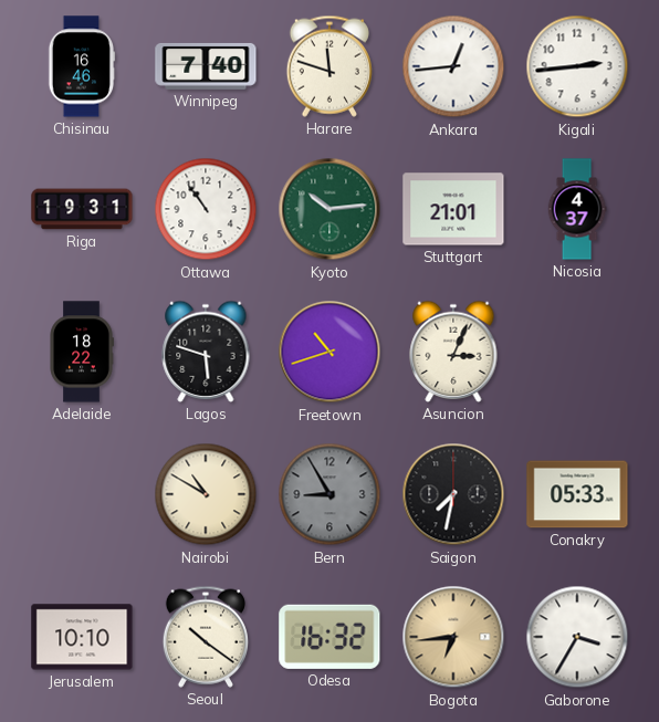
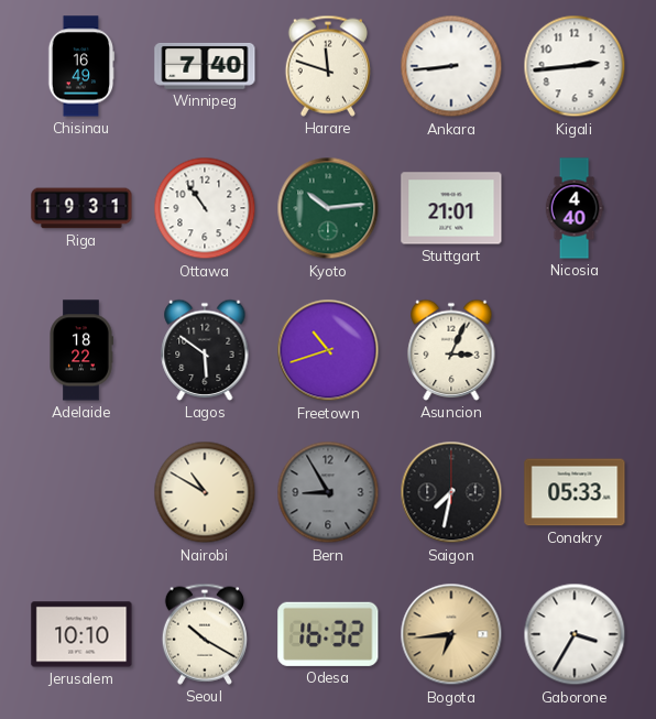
Chisinau: 16:46 -> 16:49 (81, 66)
Ankara: 12:44 -> 8:44 (451, 66)
Nicosia: 4:37 -> 4:40 (575, 208)
Lagos: 5:48 -> 5:51 (205, 350)
Seoul: 10:21 -> 10:20 (205, 634)
